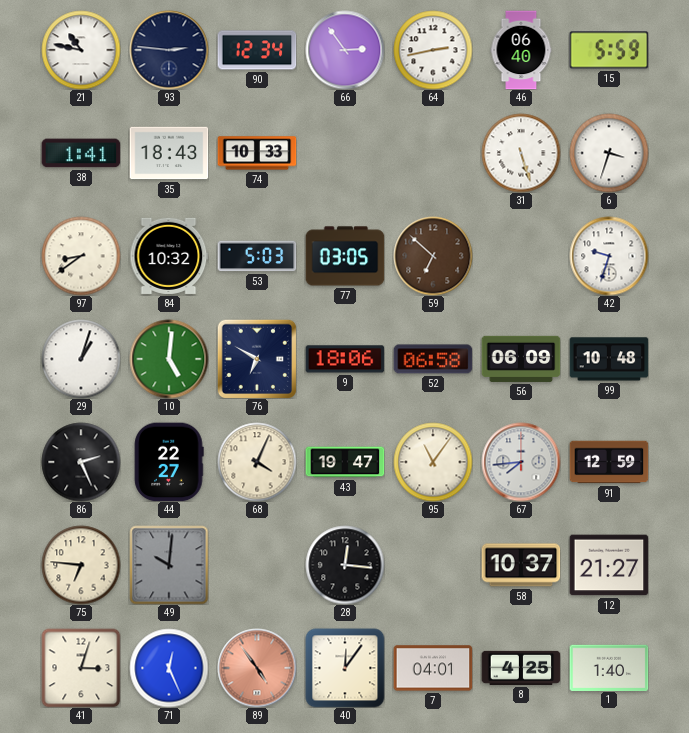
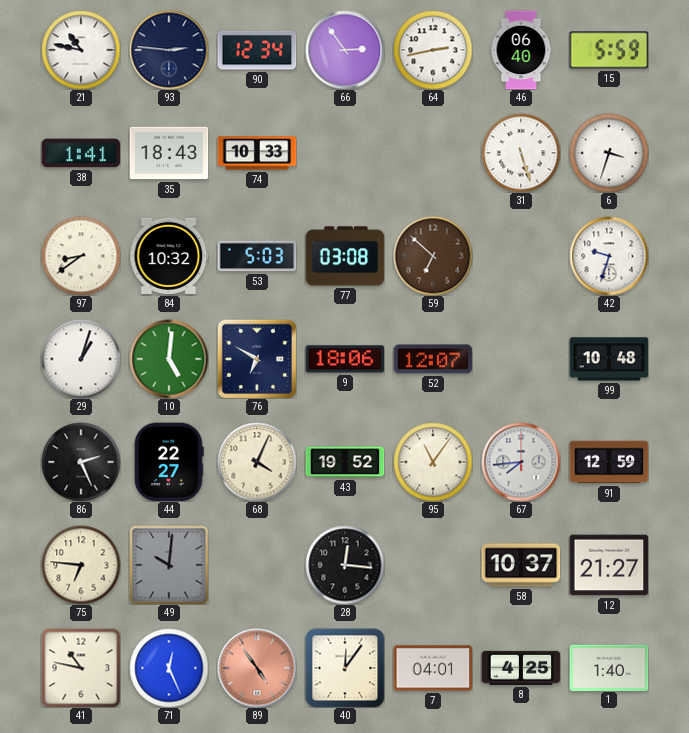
77: 03:05 -> 03:08 (345, 256)
52: 06:58 -> 12:07 (433, 359)
56: 06:09 -> none (521, 359)
43: 19:47 -> 19:52 (345, 462)
41: 3:03 -> 10:47 (81, 668)
